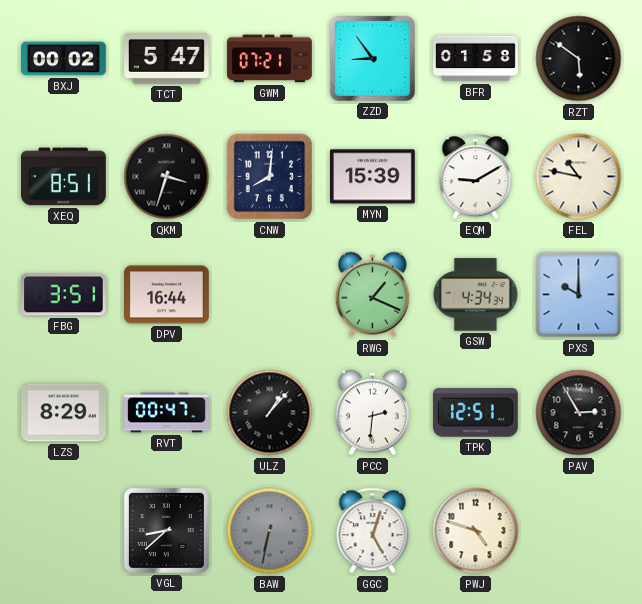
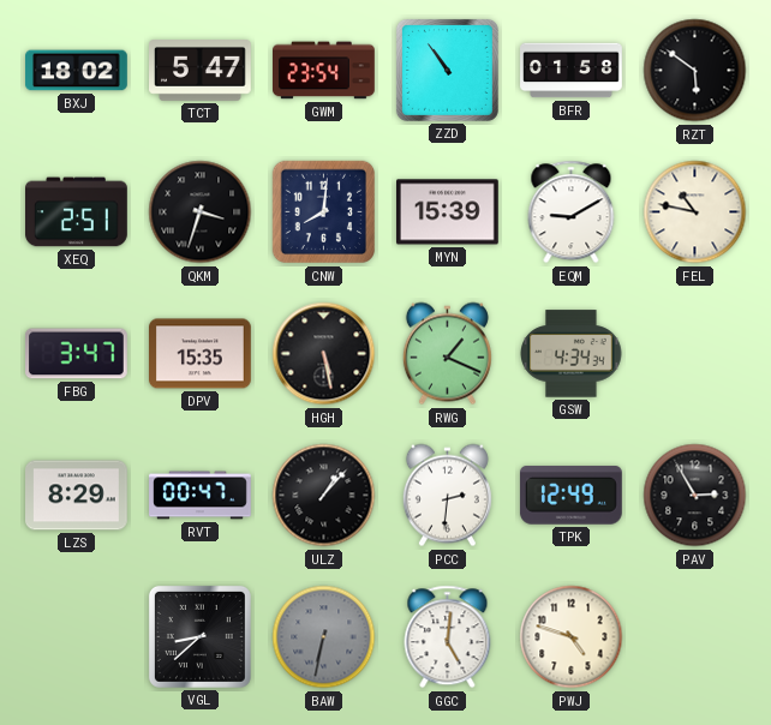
BXJ: 00:02 -> 18:02 (77, 71)
GWM: 07:21 -> 23:54 (324, 71)
ZZD: 8:54 -> 10:54 (447, 70)
XEQ: 8:51 -> 2:51 (77, 212)
FBG: 3:51 -> 3:47 (77, 354)
DPV: 16:44 -> 15:35 (201, 354)
HGH: none -> 5:28 (324, 354)
PXS: 10:00 -> none (579, 295)
TPK: 12:51 -> 12:49 (570, 496)
GGC: 5:03 -> 5:01 (448, 637)
